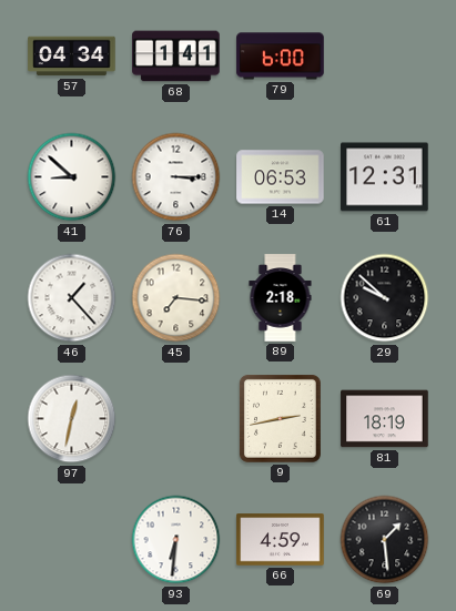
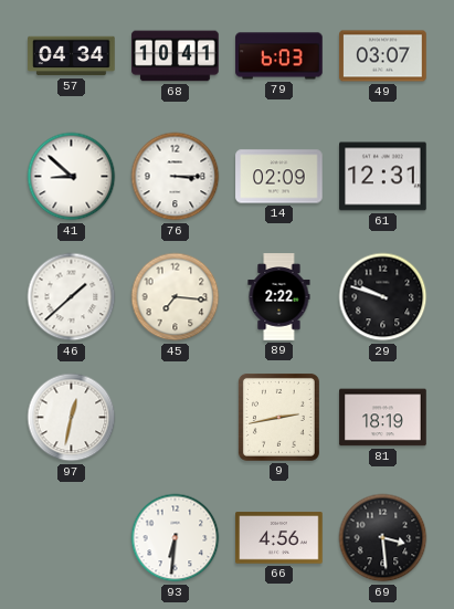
68: 1:41 -> 10:41 (176, 56)
79: 6:00 -> 6:03 (279, 56)
49: none -> 03:07 (383, 56)
14: 06:53 -> 02:09 (279, 177)
46: 1:23 -> 1:38 (72, 297)
89: 2:18 -> 2:22 (279, 297)
29: 9:52 -> 9:48 (383, 297)
66: 4:59 -> 4:56 (279, 538)
69: 1:29 -> 3:29 (383, 538)
